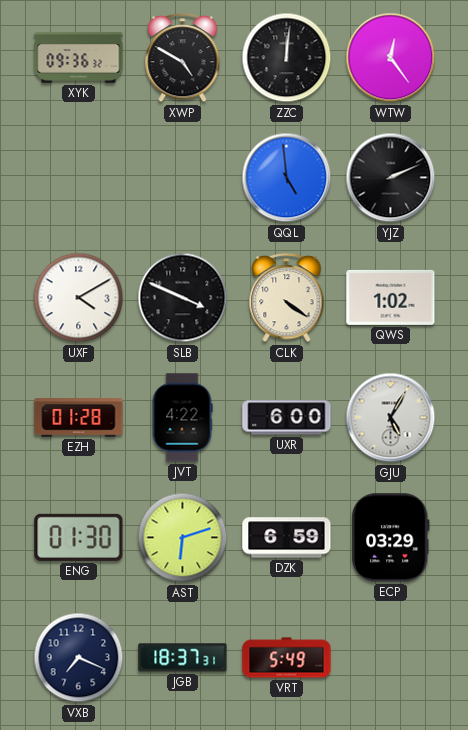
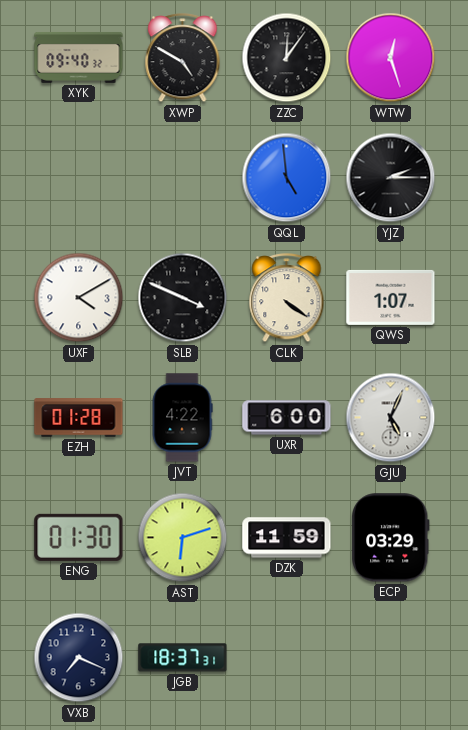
XYK: 09:36 -> 09:40 (79, 57)
ZZC: 12:01 -> 12:06 (287, 58)
WTW: 12:24 -> 12:27 (391, 58)
YJZ: 2:11 -> 2:15 (391, 178)
QWS: 1:02 -> 1:07 (391, 297)
GJU: 5:05 -> 5:04 (391, 418)
DZK: 6:59 -> 11:59 (287, 538)
VRT: 5:49 -> none (287, 658)
